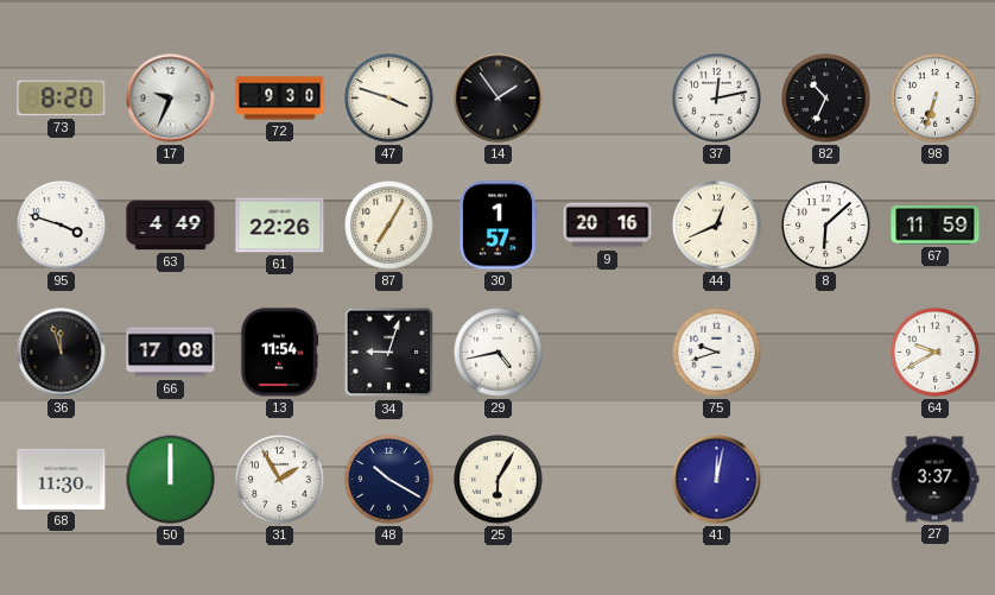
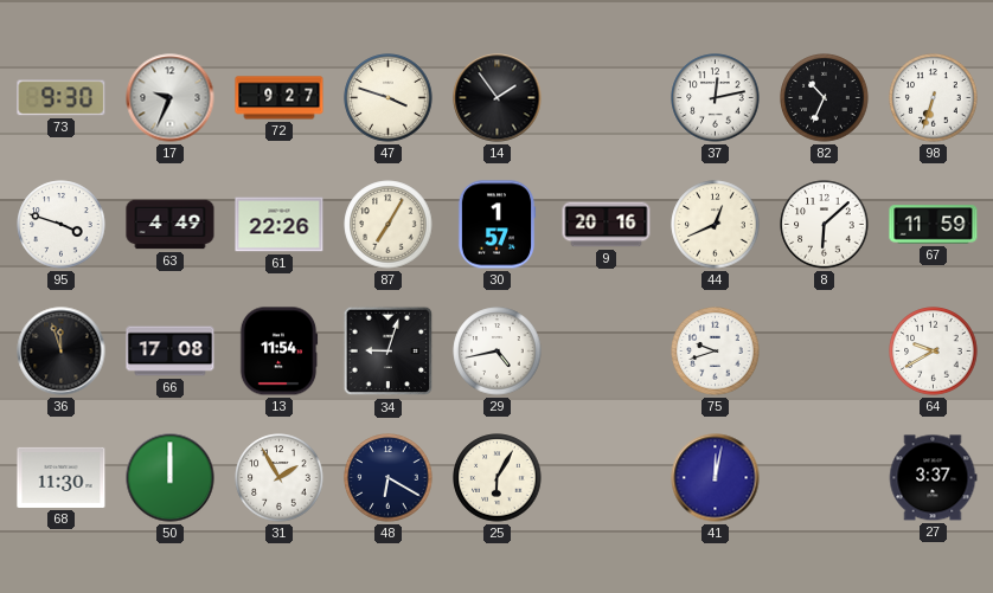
73: 8:20 -> 9:30 (62, 98)
72: 9:30 -> 9:27 (280, 98)
48: 10:20 -> 6:20 (389, 478)
